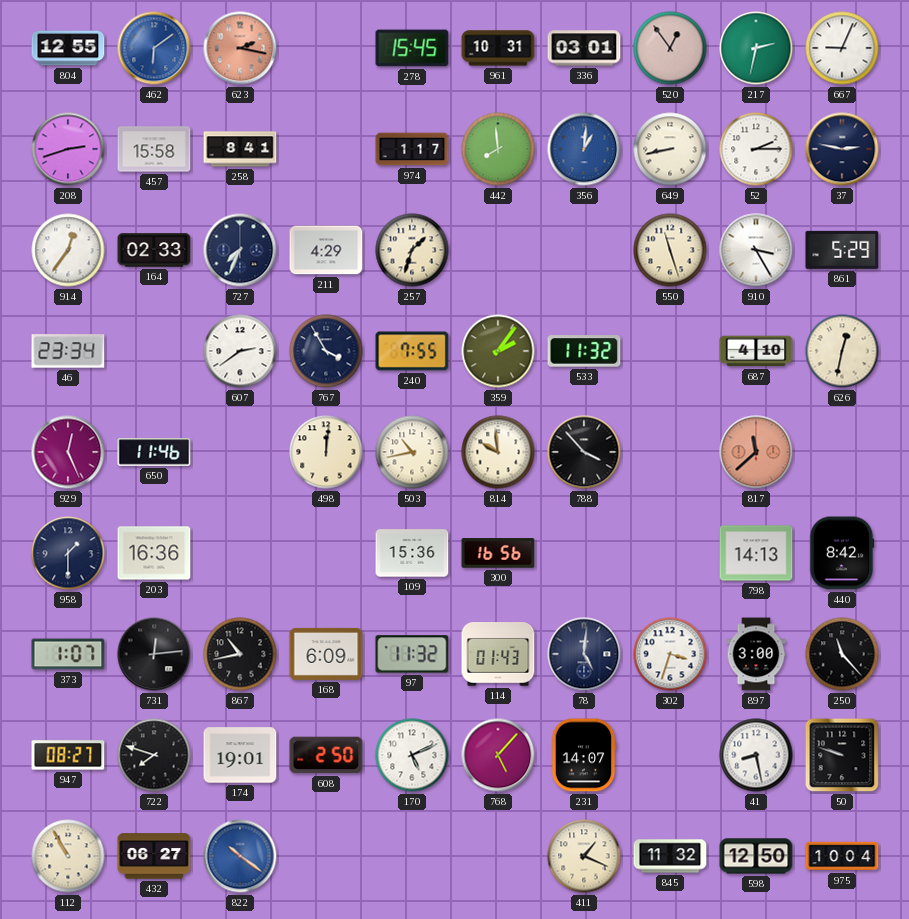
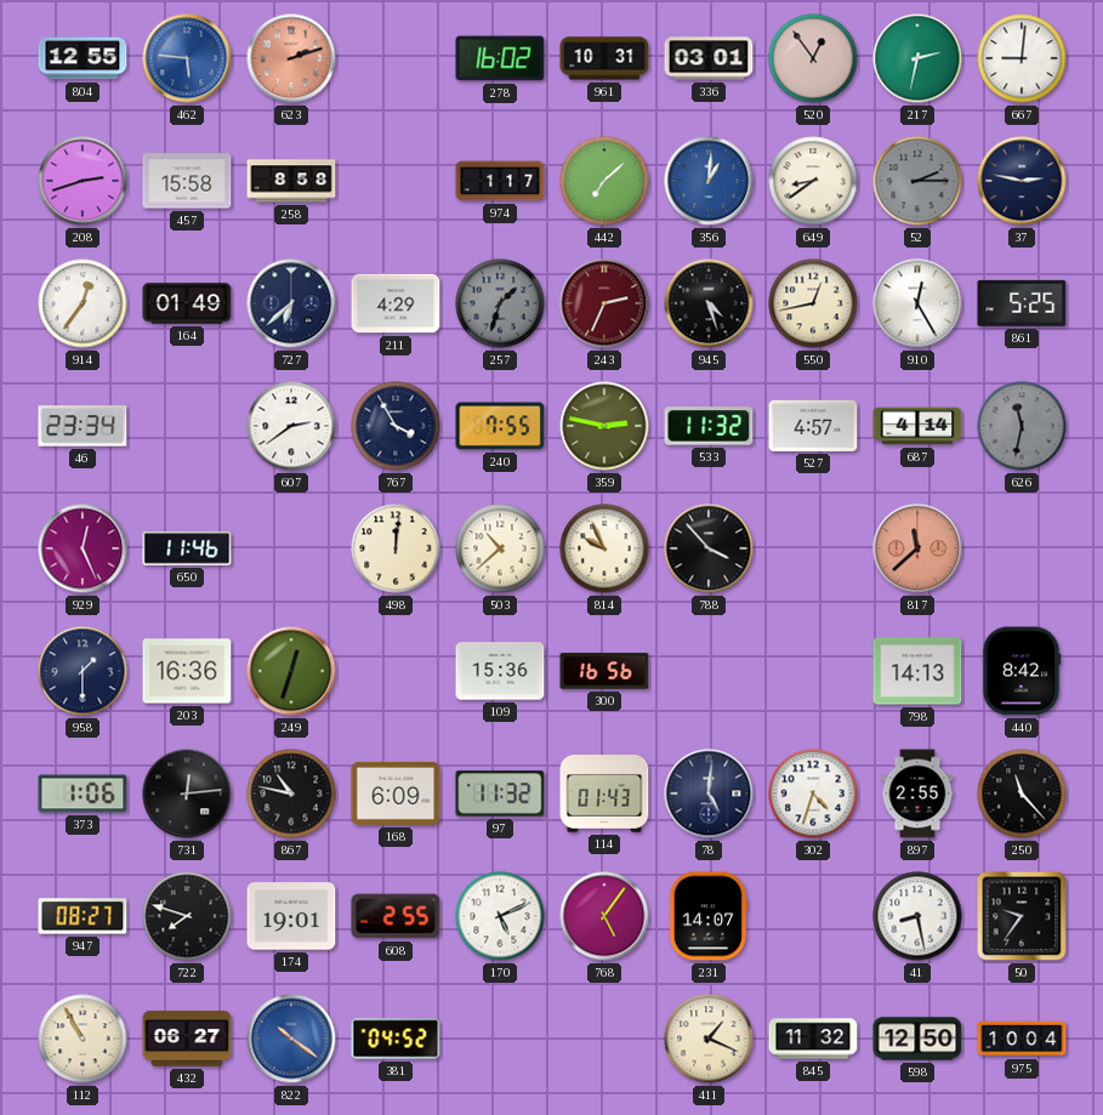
462: 6:09 -> 5:46 (187, 58)
623: 2:17 -> 2:12 (291, 58)
278: 15:45 -> 16:02 (500, 58)
667: 9:04 -> 9:01 (1022, 58)
258: 8:41 -> 8:58 (291, 181)
442: 7:59 -> 7:08 (604, 181)
649: 8:43 -> 8:39 (813, 181)
52 dial: white -> grey (917, 181)
164: 02:33 -> 01:49 (187, 303)
727: 7:34 -> 6:38 (291, 303)
257 dial: cream -> grey (500, 303)
243: none -> 2:34 (604, 303)
945: none -> 4:27 (709, 303)
550: 11:27 -> 12:43 (813, 303)
910: 3:25 -> 12:25 (917, 303)
861: 5:29 -> 5:25 (1022, 303)
359: 2:06 -> 2:47 (604, 426)
527: none -> 4:57 (813, 426)
687: 4:10 -> 4:14 (917, 426)
626: 12:32 -> 11:32 (1022, 426)
626 dial: cream -> grey (1022, 426)
503: 10:43 -> 10:38 (500, 548)
814: 9:59 -> 9:56 (604, 548)
249: none -> 12:33 (291, 671)
373: 1:07 -> 1:06 (83, 793)
867: 10:43 -> 10:47 (291, 793)
302: 3:33 -> 4:33 (813, 793)
897: 3:00 -> 2:55 (917, 793)
608: 2:50 -> 2:55 (396, 916)
768: 5:07 -> 5:06 (604, 916)
50: 9:48 -> 9:36 (1022, 916)
381: none -> 04:52 (396, 1039)
